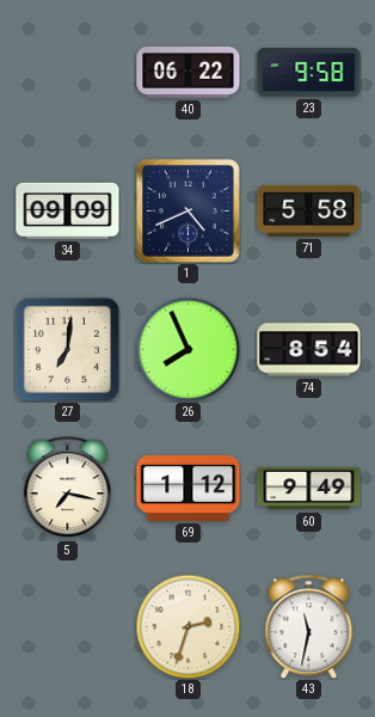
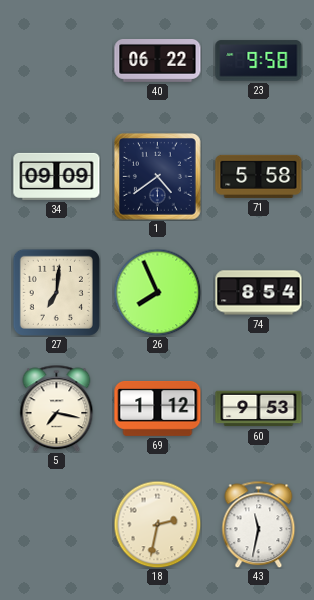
1: 4:41 -> 4:39 (158, 177)
60: 9:49 -> 9:53 (259, 409)
18: 2:33 -> 2:32 (157, 524)
